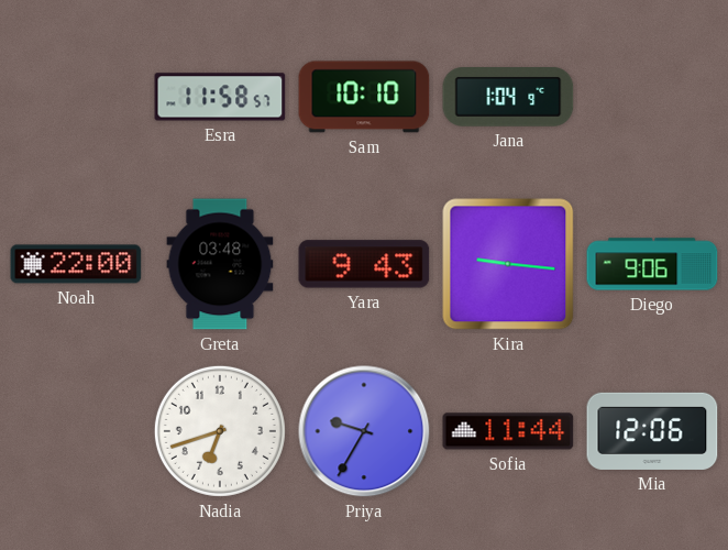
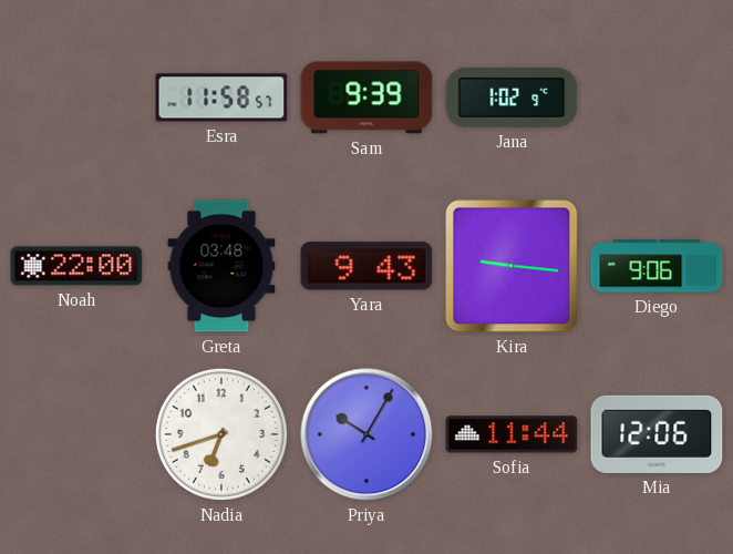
Sam: 10:10 -> 9:39 (366, 98)
Jana: 1:04 -> 1:02 (512, 99)
Priya: 9:35 -> 10:05 (366, 434)
